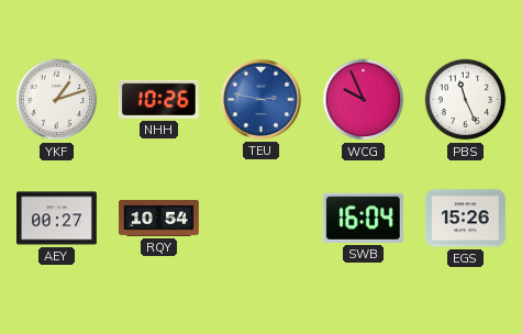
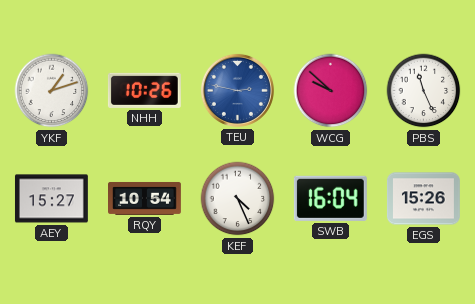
WCG: 9:56 -> 9:52 (331, 91)
AEY: 00:27 -> 15:27 (51, 199)
KEF: none -> 4:26 (238, 199)
